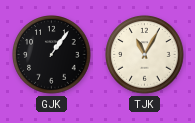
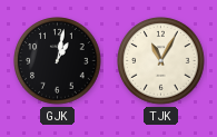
GJK: 1:06 -> 1:02 (58, 61)
